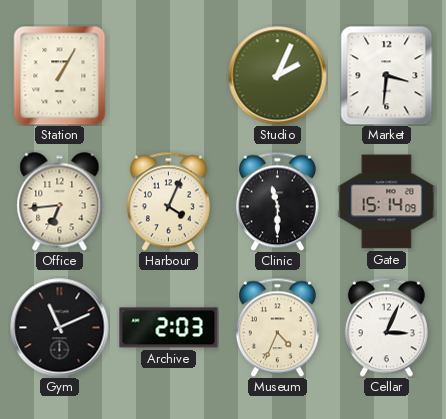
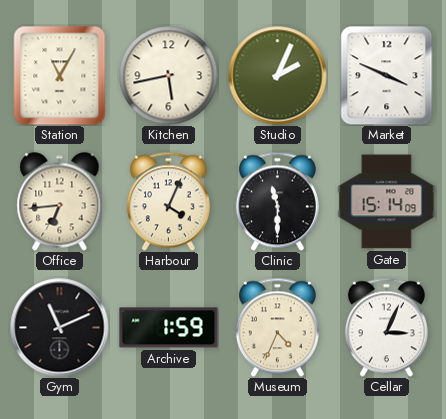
Station: 1:05 -> 11:05 (60, 76)
Kitchen: none -> 5:43 (169, 76)
Market: 3:31 -> 3:49 (387, 76)
Archive: 2:03 -> 1:59 (169, 328)
